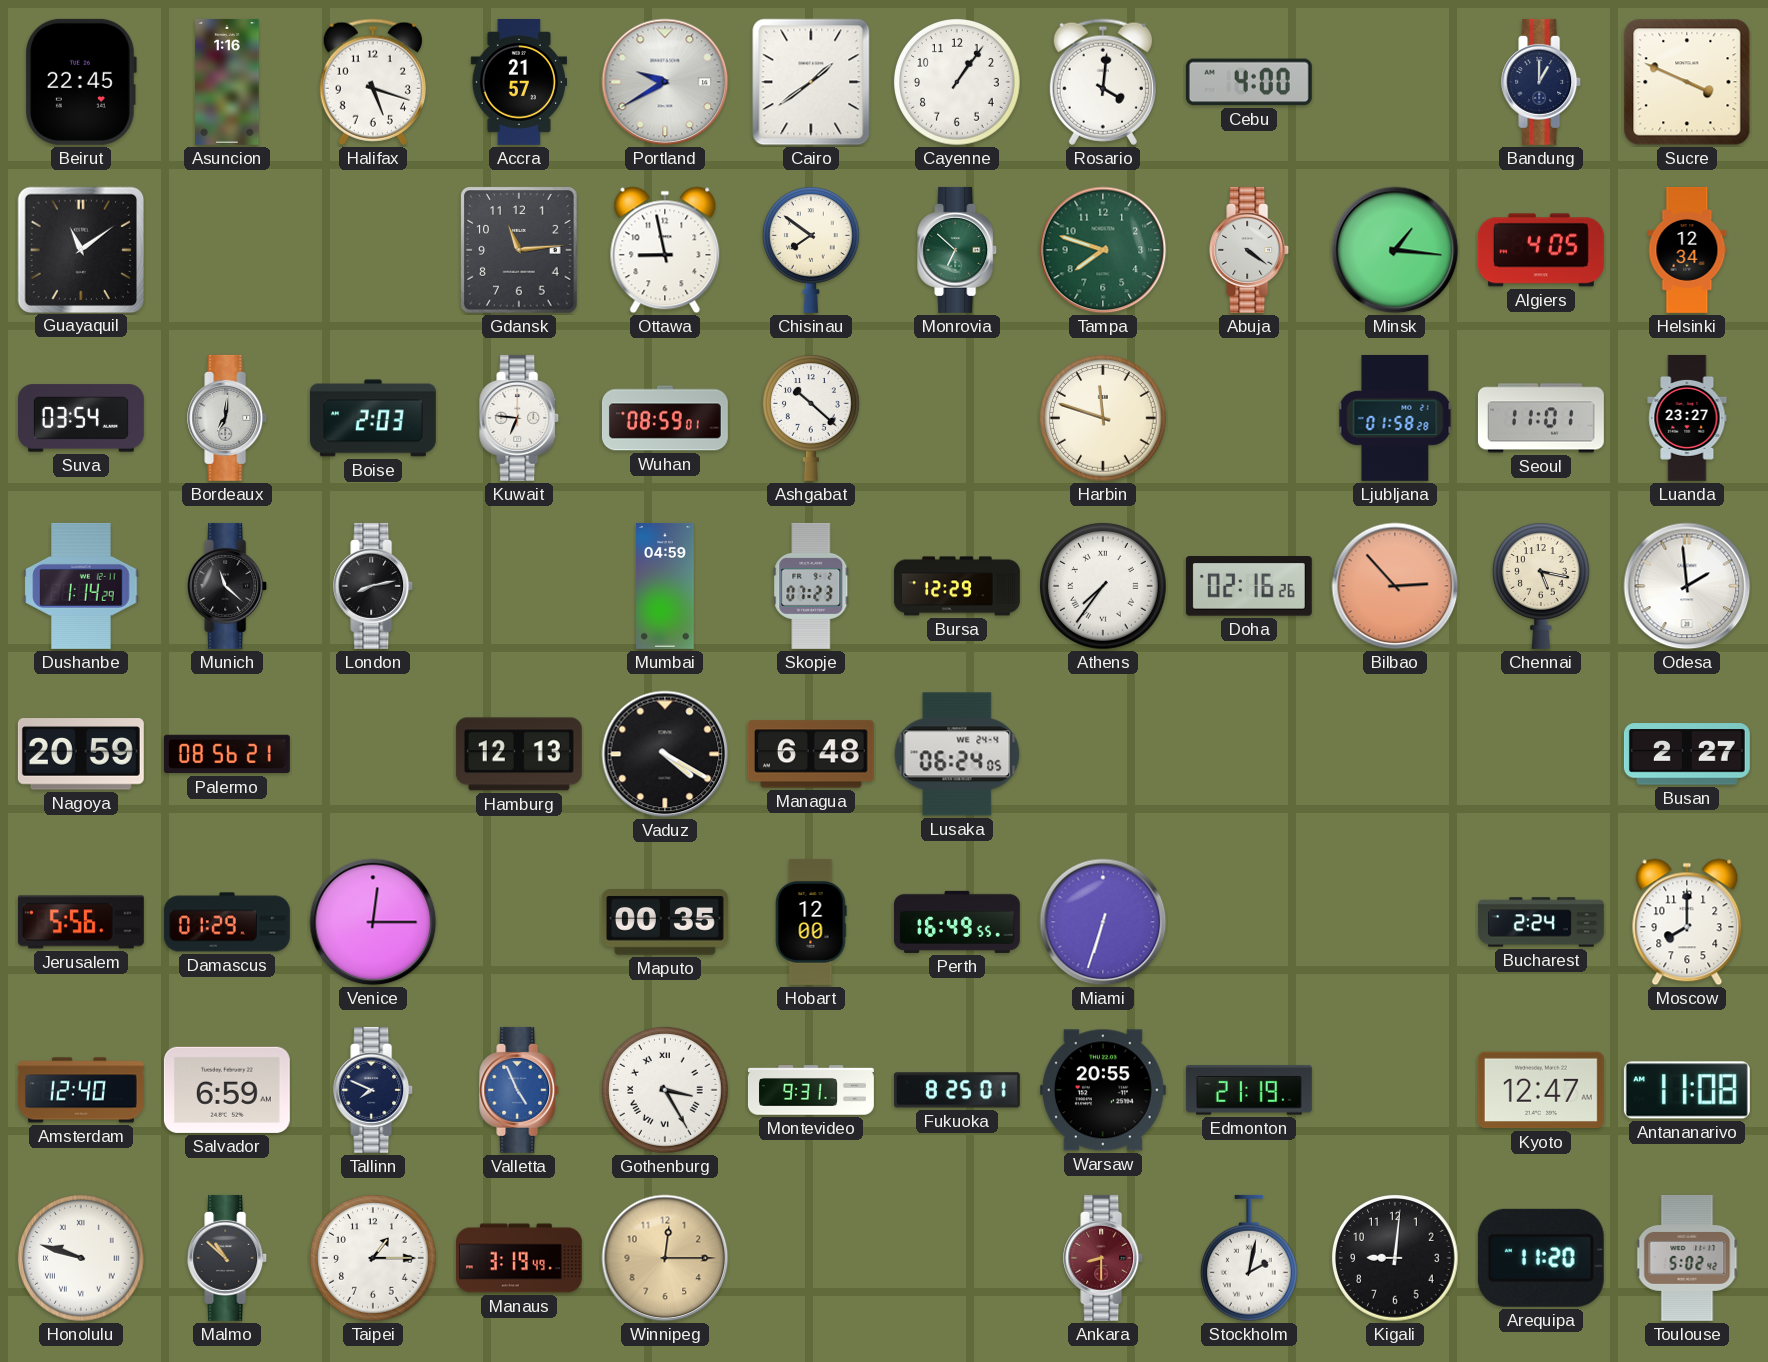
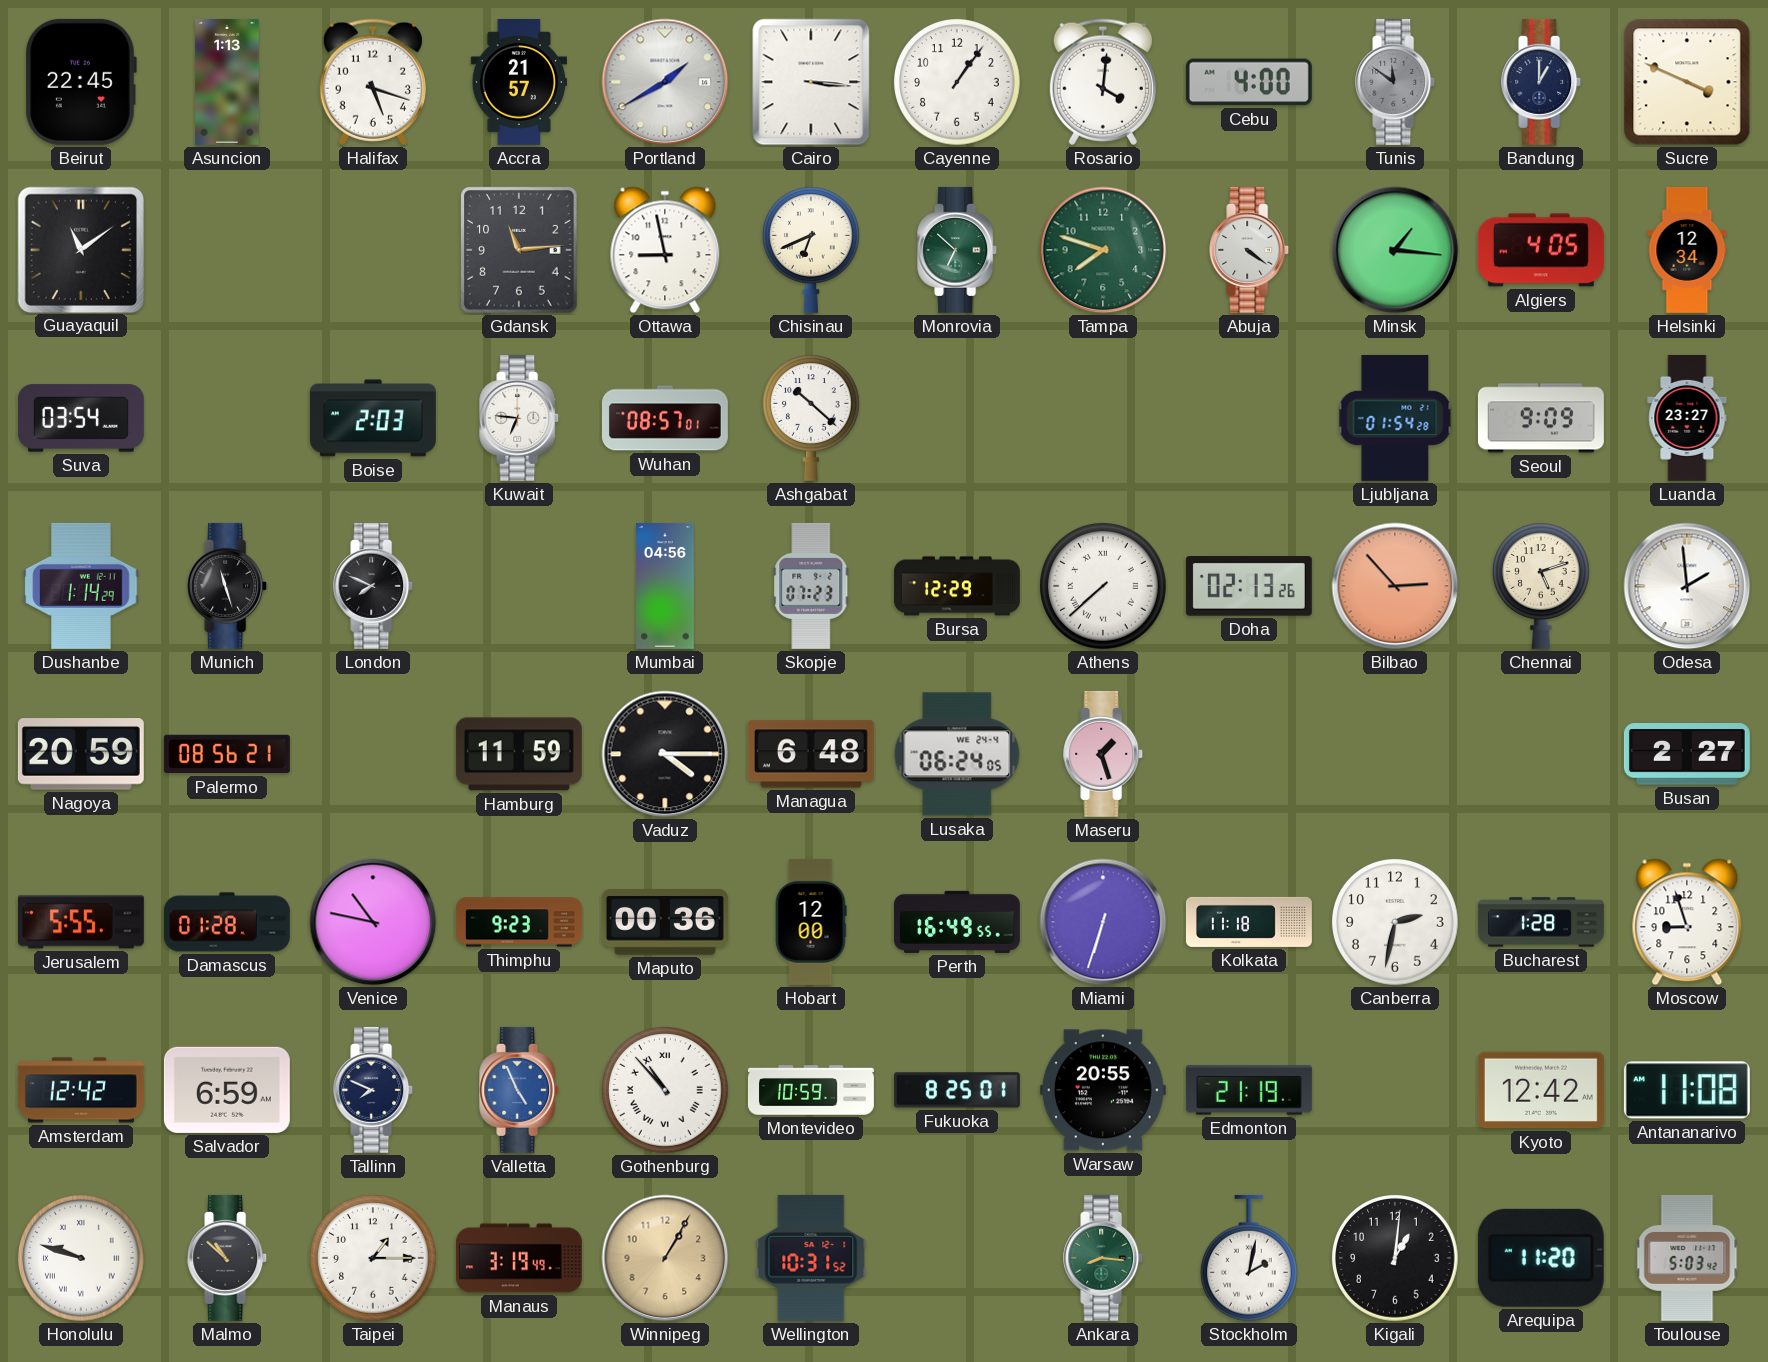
Asuncion: 1:16 -> 1:13 (227, 82)
Portland: 9:40 -> 1:40 (665, 82)
Cairo: 1:39 -> 3:16 (811, 82)
Tunis: none -> 11:51 (1396, 82)
Chisinau: 7:51 -> 6:41 (811, 250)
Bordeaux: 7:01 -> none (228, 418)
Wuhan: 08:59 -> 08:57 (665, 418)
Harbin: 11:48 -> none (1103, 418)
Ljubljana: 01:58 -> 01:54 (1395, 418)
Seoul: 11:01 -> 9:09 (1541, 418)
Munich: 11:22 -> 11:27 (228, 586)
London: 8:13 -> 7:49 (374, 586)
Mumbai: 04:59 -> 04:56 (665, 586)
Athens: 7:36 -> 7:38 (1103, 586)
Doha: 02:16 -> 02:13 (1249, 586)
Chennai: 5:17 -> 5:12 (1541, 586)
Hamburg: 12:13 -> 11:59 (519, 754)
Vaduz: 4:20 -> 4:15 (665, 754)
Maseru: none -> 1:27 (1104, 754)
Jerusalem: 5:56 -> 5:55 (81, 922)
Damascus: 01:29 -> 01:28 (227, 922)
Venice: 12:15 -> 10:47 (373, 922)
Thimphu: none -> 9:23 (519, 922)
Maputo: 00:35 -> 00:36 (665, 922)
Kolkata: none -> 11:18 (1249, 922)
Canberra: none -> 2:32 (1395, 922)
Bucharest: 2:24 -> 1:28 (1541, 922)
Moscow: 8:00 -> 8:57 (1687, 922)
Amsterdam: 12:40 -> 12:42 (81, 1090)
Gothenburg: 3:25 -> 10:53 (665, 1090)
Montevideo: 9:31 -> 10:59 (811, 1090)
Kyoto: 12:47 -> 12:42 (1541, 1090)
Winnipeg: 12:15 -> 1:05 (665, 1258)
Wellington: none -> 10:31 (811, 1258)
Ankara: 8:30 -> 8:16 (1104, 1258)
Ankara dial: burgundy -> green (1104, 1258)
Kigali: 9:01 -> 1:01 (1395, 1258)
Toulouse: 5:02 -> 5:03 (1687, 1258)
